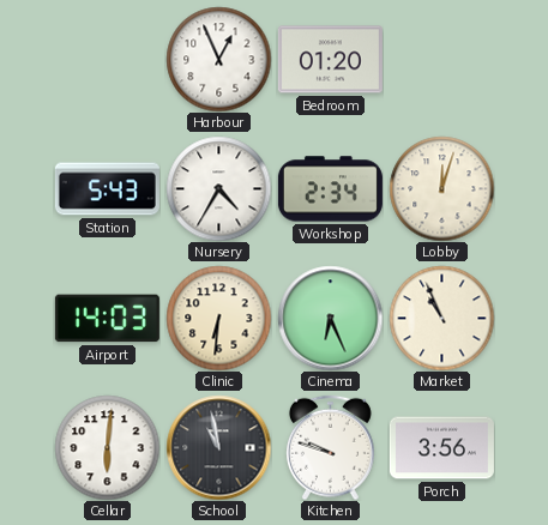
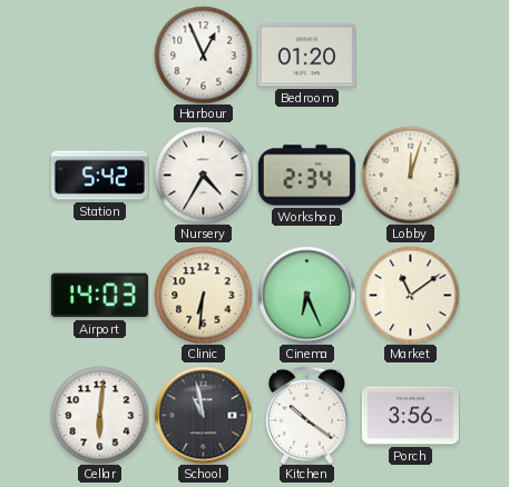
Station: 5:43 -> 5:42 (99, 176)
Market: 10:56 -> 11:09 (410, 295)
Kitchen: 9:48 -> 10:21 (306, 415)
